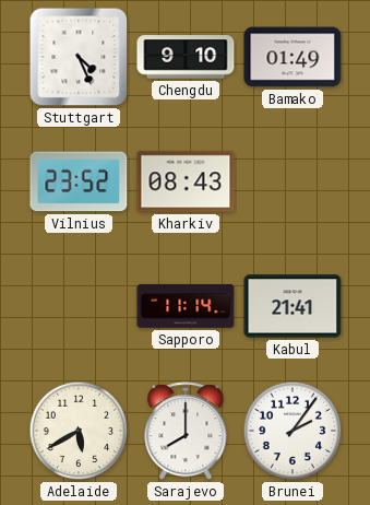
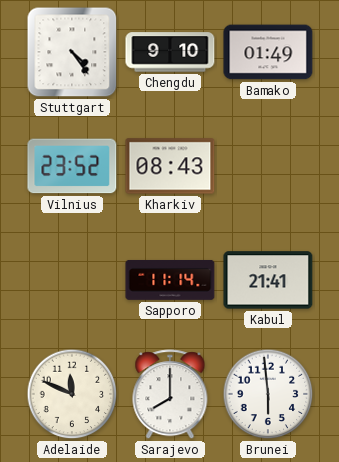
Stuttgart: 4:26 -> 4:24 (72, 52)
Adelaide: 5:40 -> 11:49 (72, 394)
Brunei: 2:06 -> 5:59 (268, 394)
